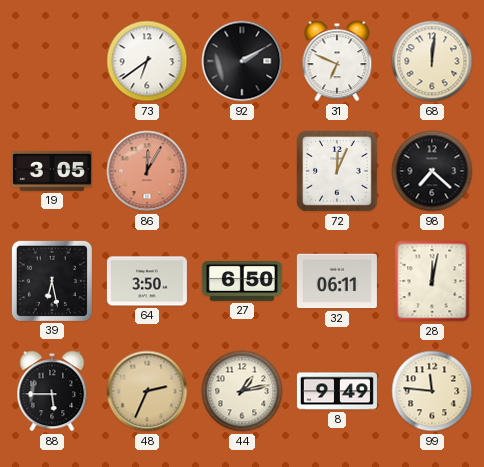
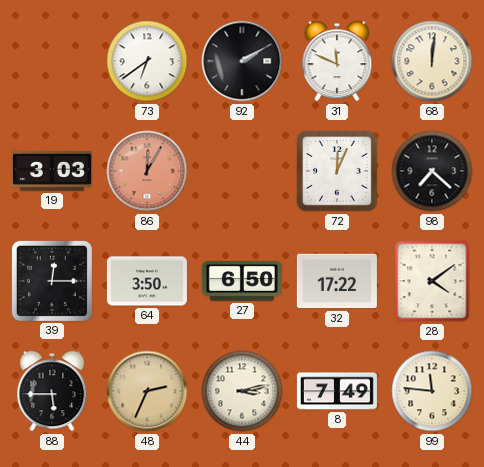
31: 6:49 -> 11:49 (337, 61)
19: 3:05 -> 3:03 (52, 172)
39: 6:28 -> 12:15 (52, 281)
32: 06:11 -> 17:22 (337, 281)
28: 12:02 -> 4:09 (432, 281)
44: 1:13 -> 3:13 (242, 391)
8: 9:49 -> 7:49 (337, 391)
